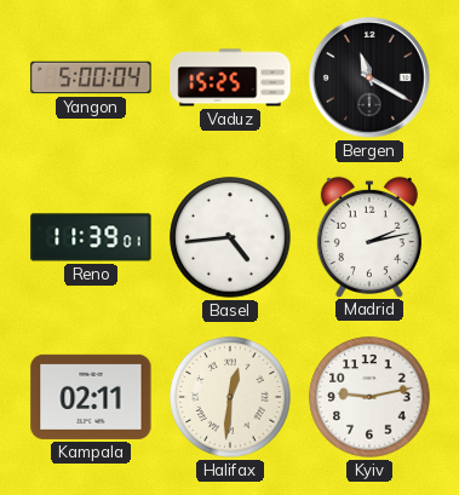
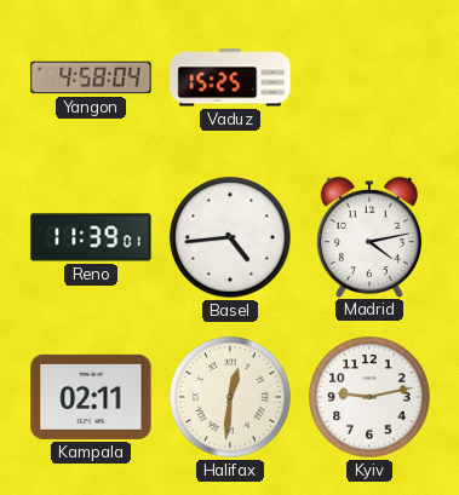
Yangon: 5:00 -> 4:58 (91, 77)
Bergen: 11:20 -> none (369, 77)
Madrid: 2:13 -> 4:13 (369, 236)
